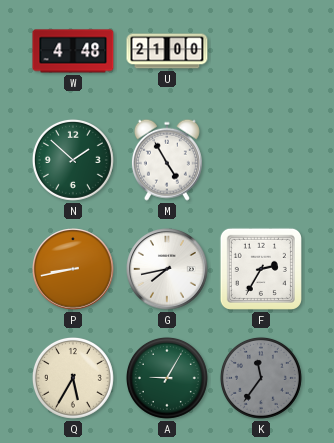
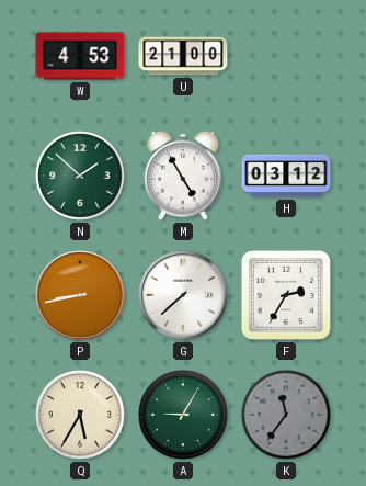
W: 4:48 -> 4:53 (80, 56)
H: none -> 03:12 (286, 176)
G: 7:43 -> 7:38 (183, 295)
